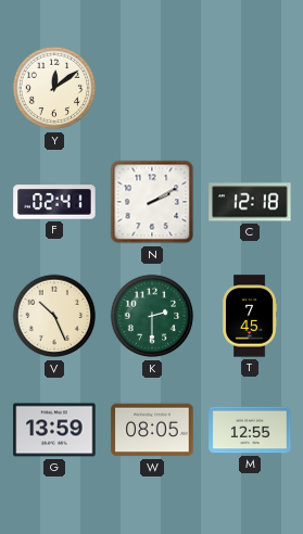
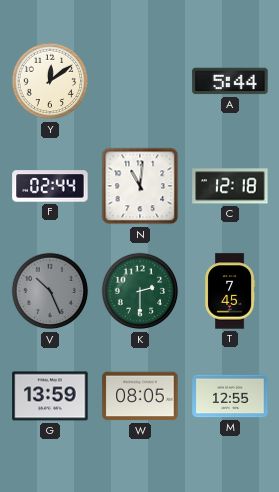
A: none -> 5:44 (230, 81)
F: 02:41 -> 02:44 (50, 186)
N: 2:10 -> 11:01 (140, 186)
V dial: cream -> grey (50, 291)
